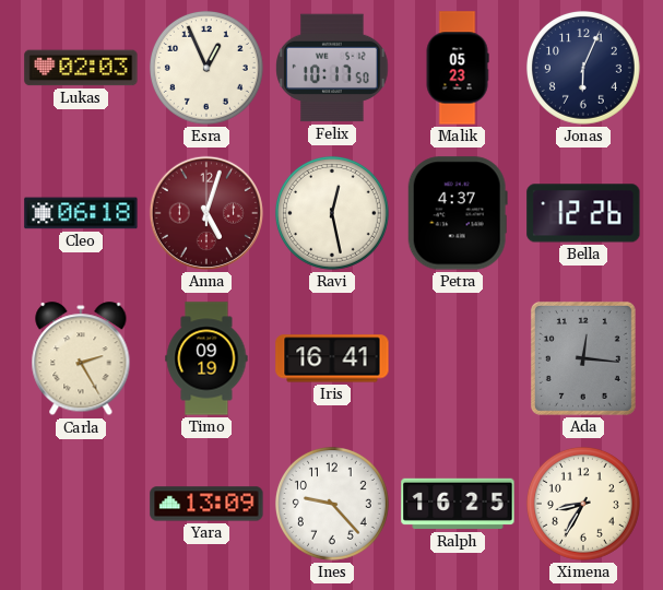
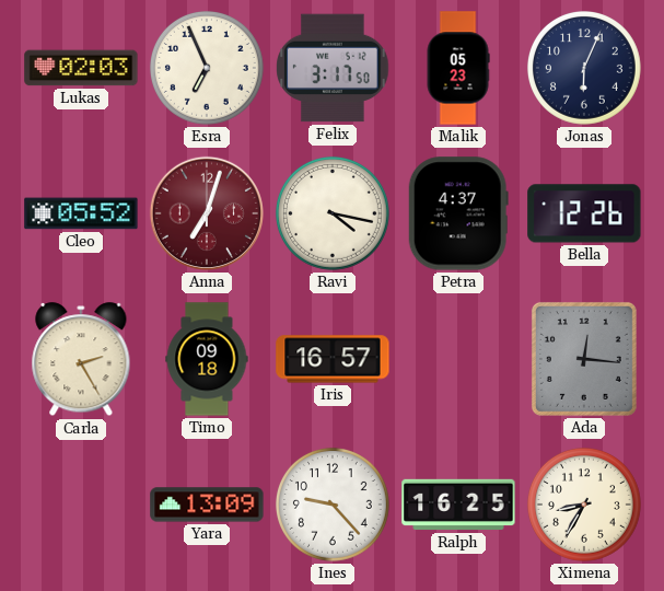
Esra: 12:56 -> 6:56 (207, 68)
Felix: 10:17 -> 3:17 (333, 68)
Cleo: 06:18 -> 05:52 (81, 213)
Anna: 5:03 -> 7:03 (207, 213)
Ravi: 12:28 -> 4:17 (333, 213)
Timo: 09:19 -> 09:18 (207, 359)
Iris: 16:41 -> 16:57 (333, 359)
